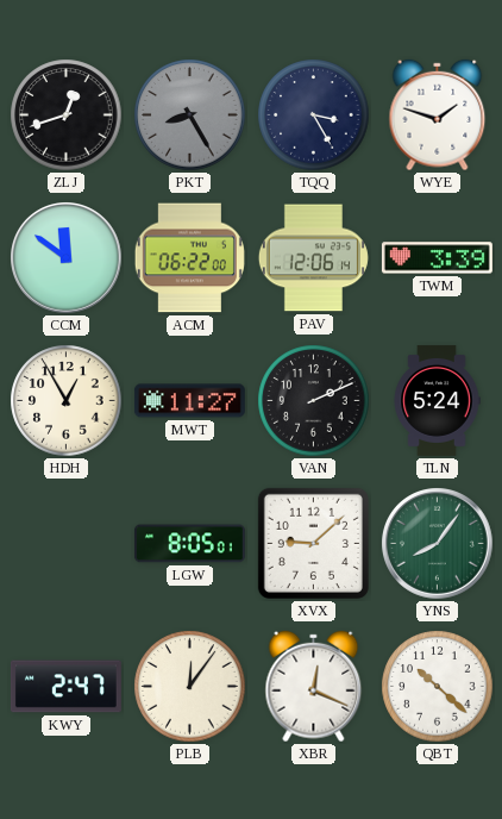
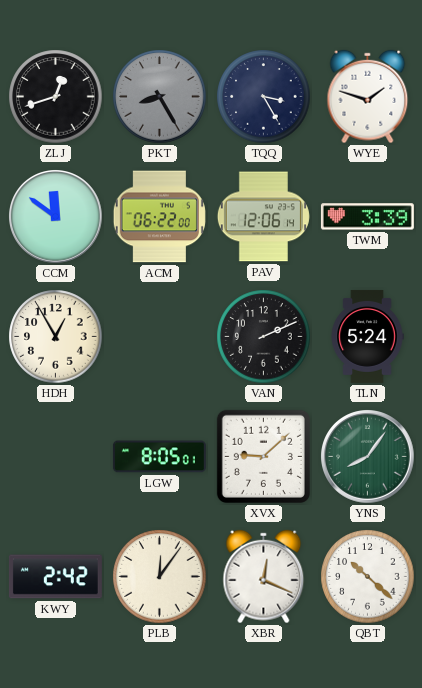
MWT: 11:27 -> none (189, 401)
KWY: 2:47 -> 2:42 (55, 577)
